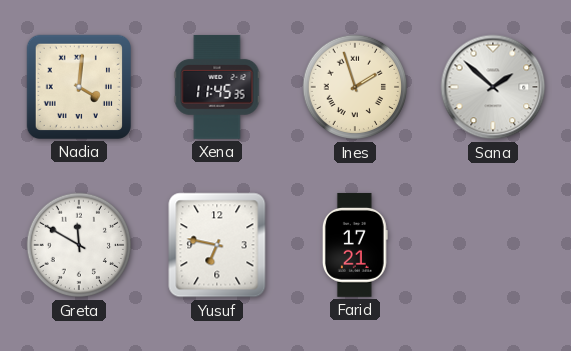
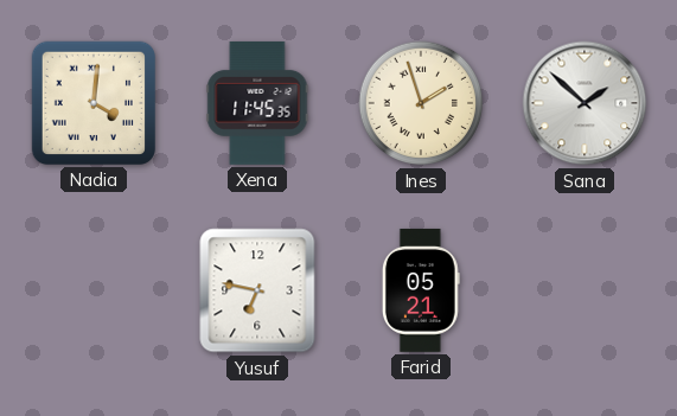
Greta: 11:50 -> none (79, 245)
Farid: 17:21 -> 05:21 (421, 290)
